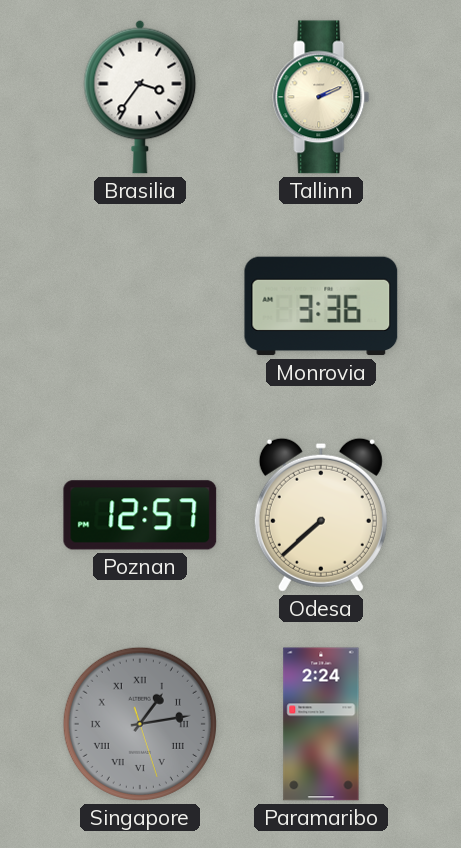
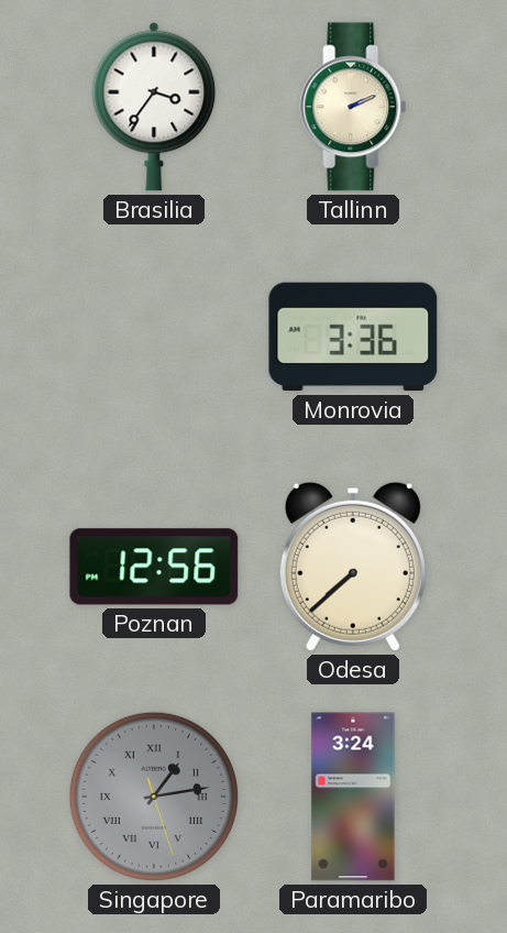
Poznan: 12:57 -> 12:56 (154, 567)
Paramaribo: 2:24 -> 3:24 (353, 797)
